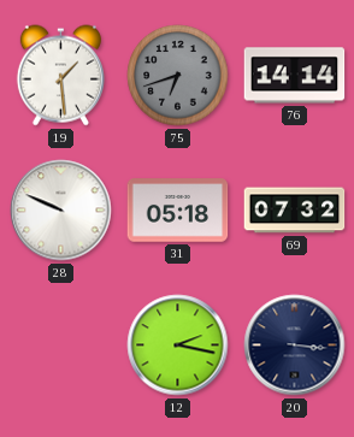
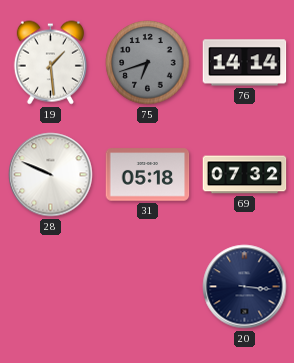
12: 2:17 -> none (178, 346)
